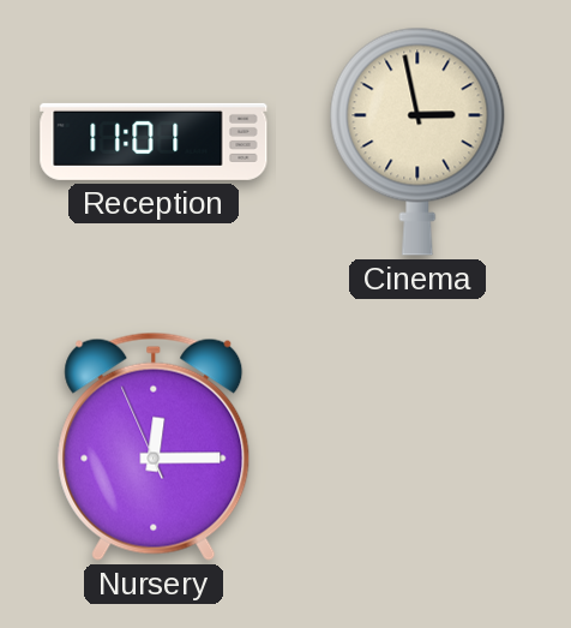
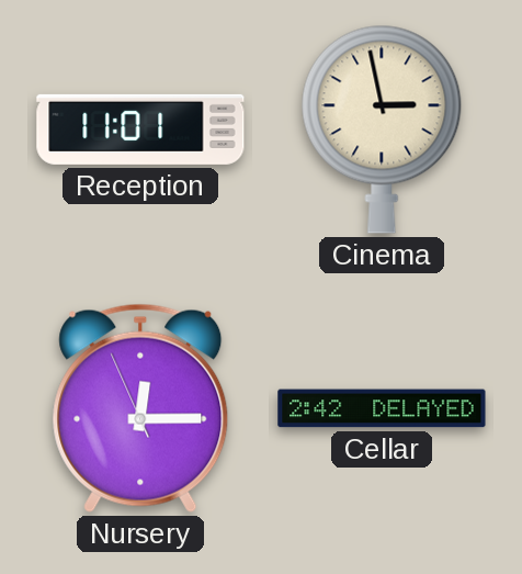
Cellar: none -> 2:42 (382, 408)
